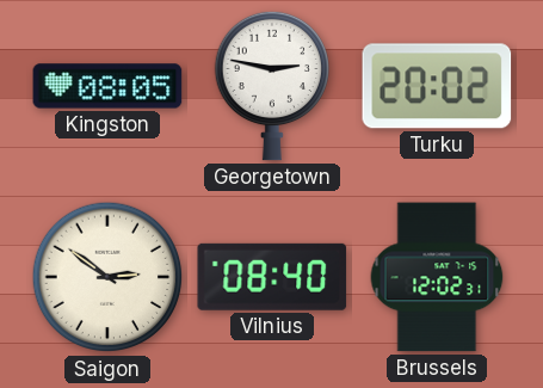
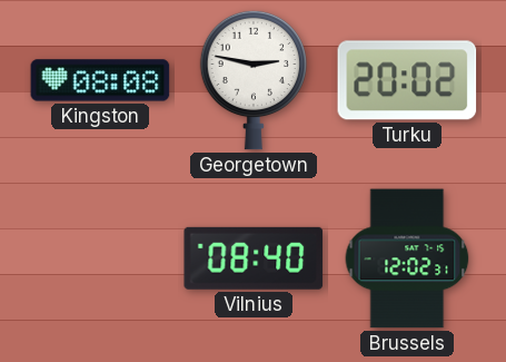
Kingston: 08:05 -> 08:08 (100, 80)
Saigon: 2:51 -> none (107, 277)
